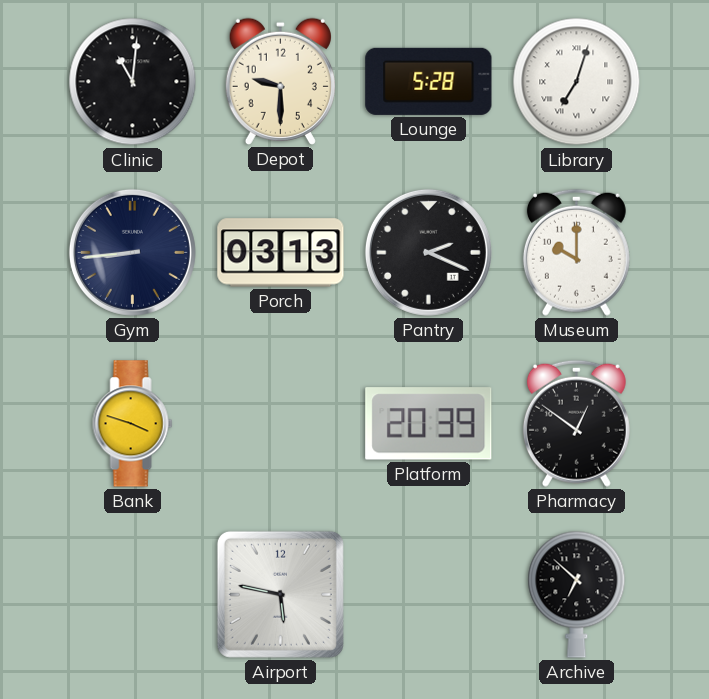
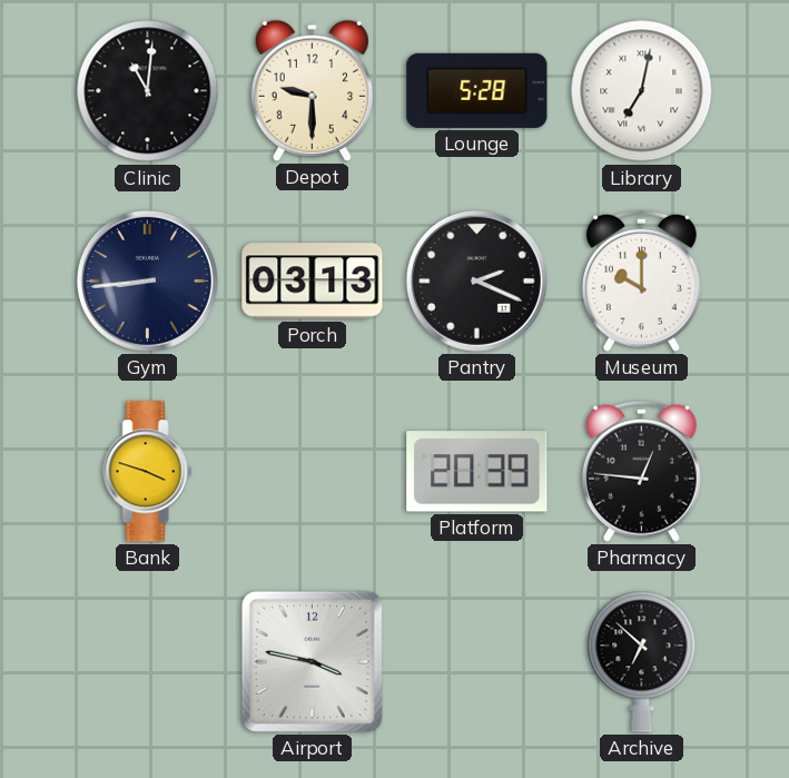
Library: 7:03 -> 7:02 (642, 91)
Pharmacy: 12:51 -> 12:46 (641, 471)
Airport: 5:47 -> 3:47 (312, 661)
